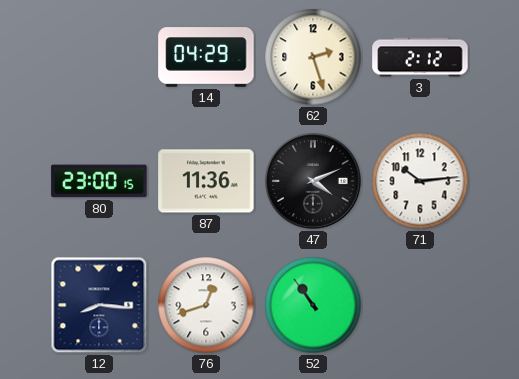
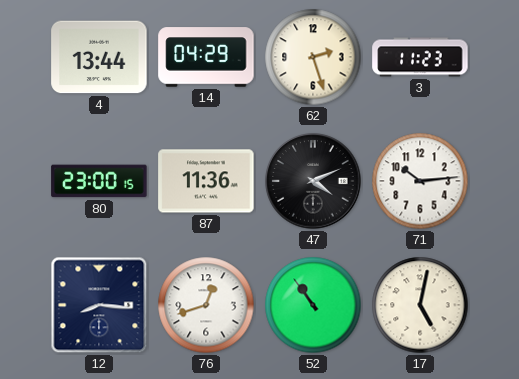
4: none -> 13:44 (99, 57)
3: 2:12 -> 11:23 (420, 57)
17: none -> 5:02 (420, 305)
